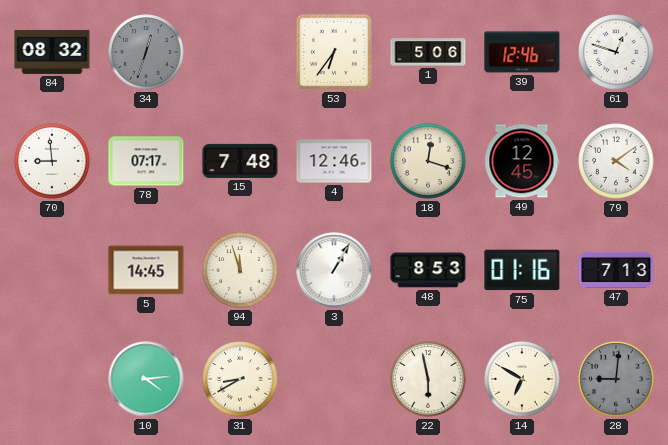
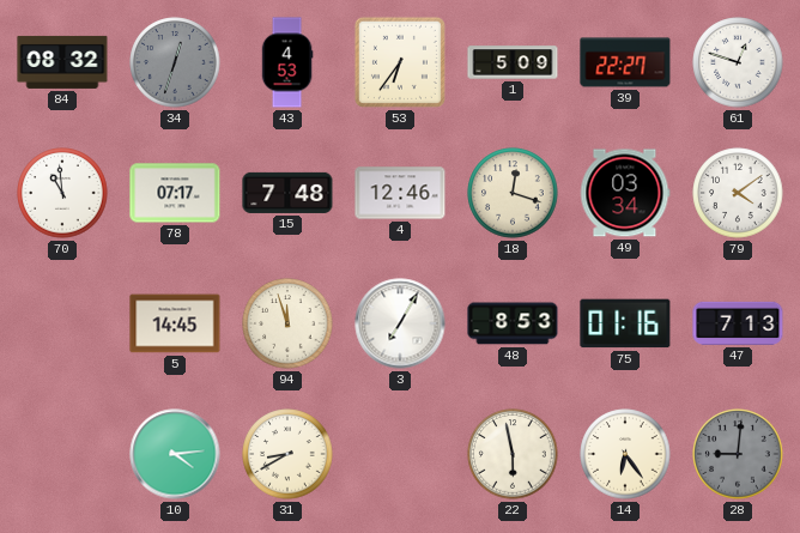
43: none -> 4:53 (287, 62)
1: 5:06 -> 5:09 (513, 62)
39: 12:46 -> 22:27 (625, 62)
70: 8:59 -> 10:59 (62, 193)
49: 12:45 -> 03:34 (625, 193)
3: 1:05 -> 7:05 (400, 323)
14: 6:50 -> 6:24 (625, 454)
